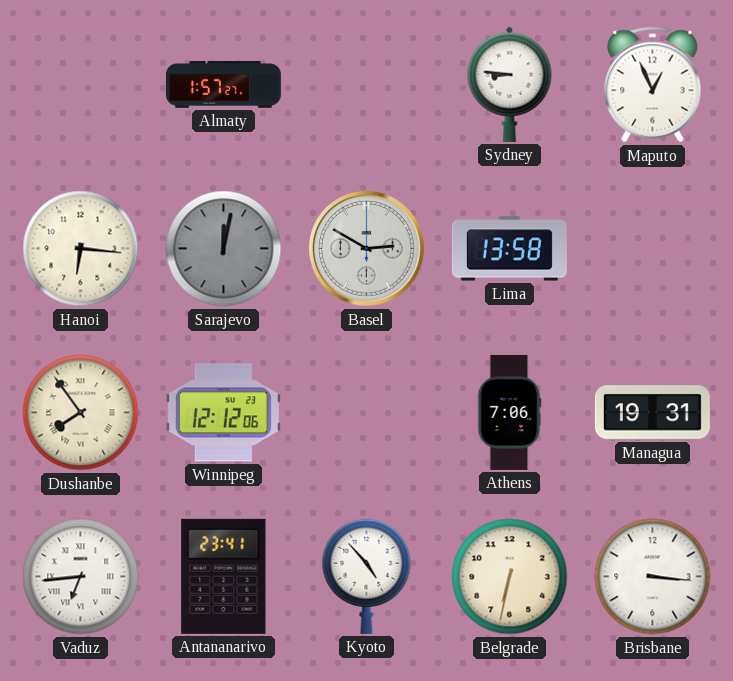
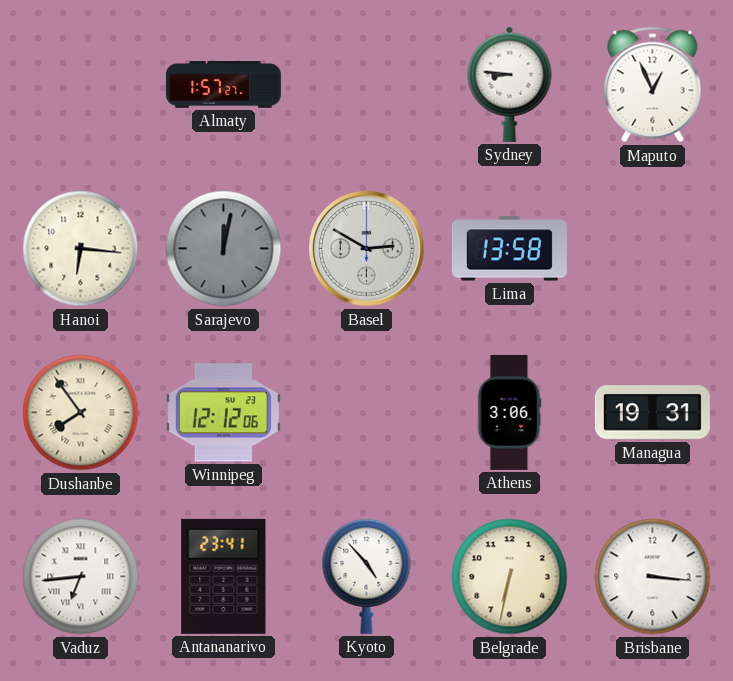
Athens: 7:06 -> 3:06 (509, 412)
